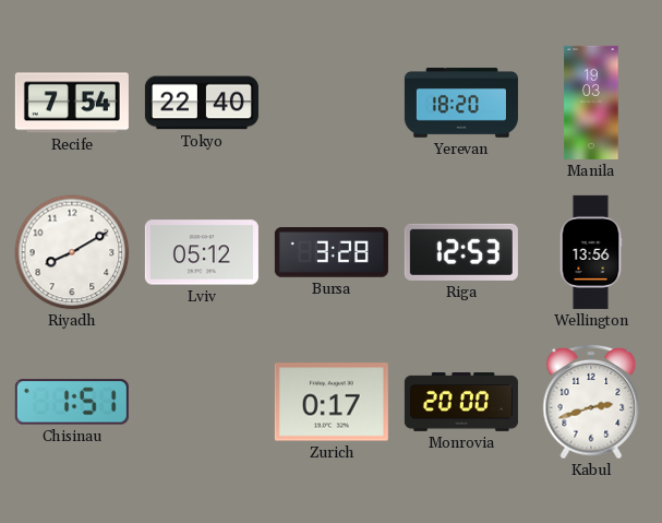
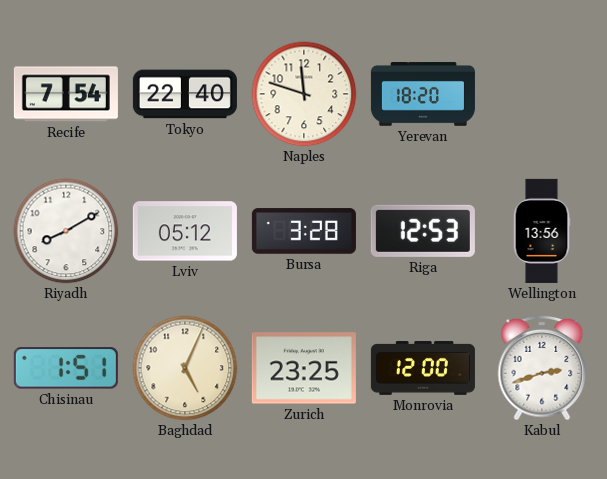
Naples: none -> 11:48 (304, 94)
Manila: 19:03 -> none (591, 103)
Baghdad: none -> 5:04 (185, 368)
Zurich: 0:17 -> 23:25 (304, 368)
Monrovia: 20:00 -> 12:00 (423, 369)
